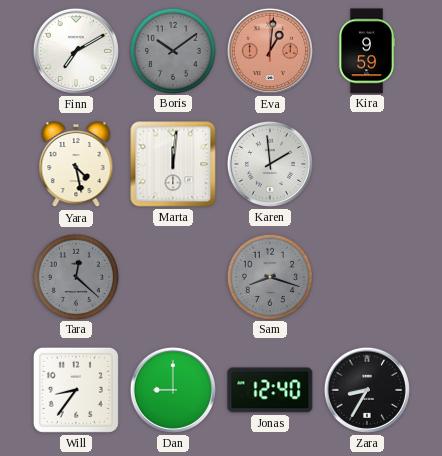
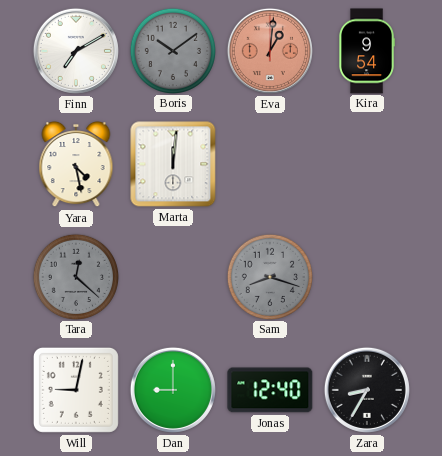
Kira: 9:59 -> 9:54 (367, 51)
Karen: 1:59 -> none (270, 164)
Will: 8:36 -> 9:02 (76, 390)
